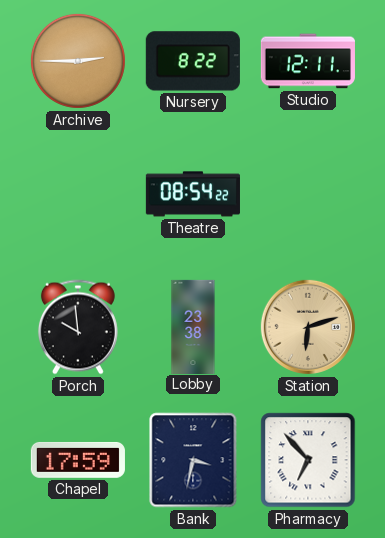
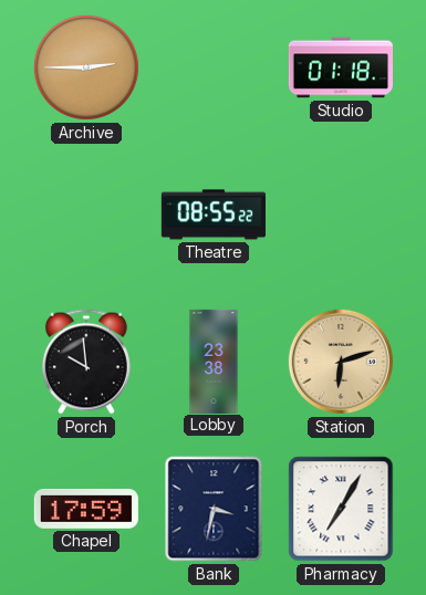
Nursery: 8:22 -> none (193, 61)
Studio: 12:11 -> 01:18 (341, 67)
Theatre: 08:54 -> 08:55 (214, 215)
Pharmacy: 6:53 -> 7:05 (341, 509)
